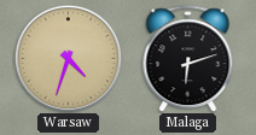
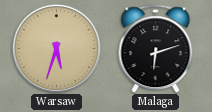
Warsaw: 4:33 -> 5:33 (56, 48)
